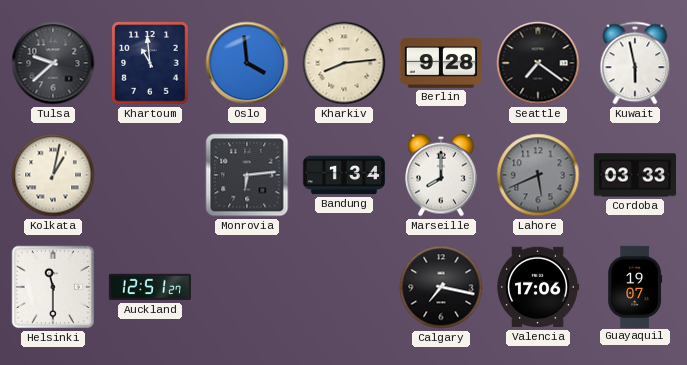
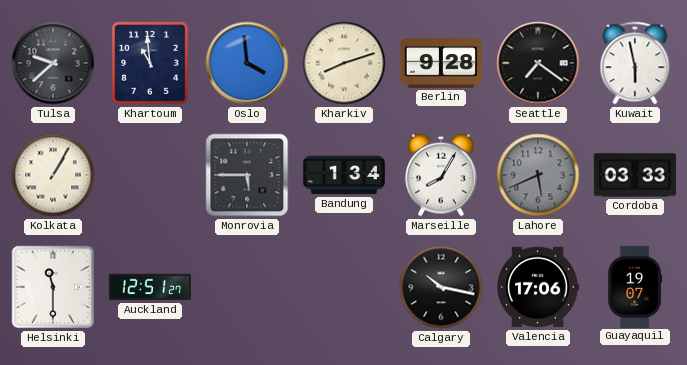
Kharkiv: 8:14 -> 8:12 (344, 63)
Kolkata: 1:02 -> 1:05 (53, 175)
Monrovia: 6:14 -> 5:45 (247, 175)
Marseille: 8:00 -> 8:05 (441, 175)
Calgary: 7:17 -> 10:17 (441, 287)
